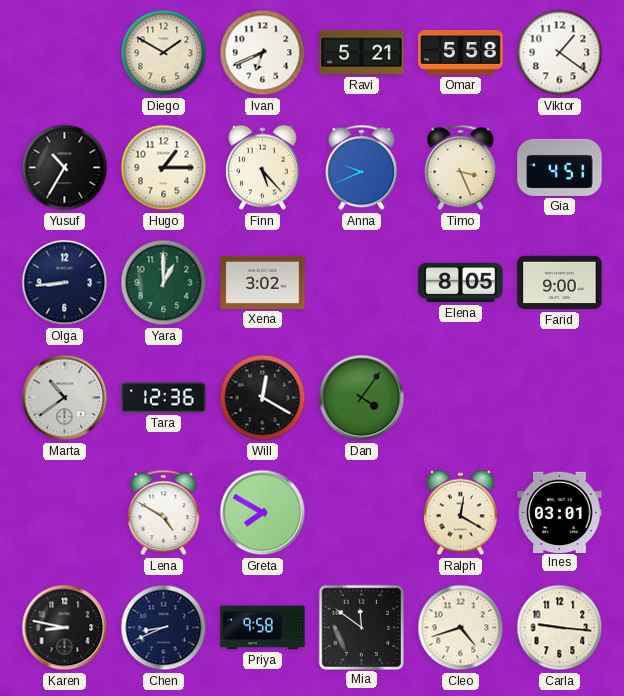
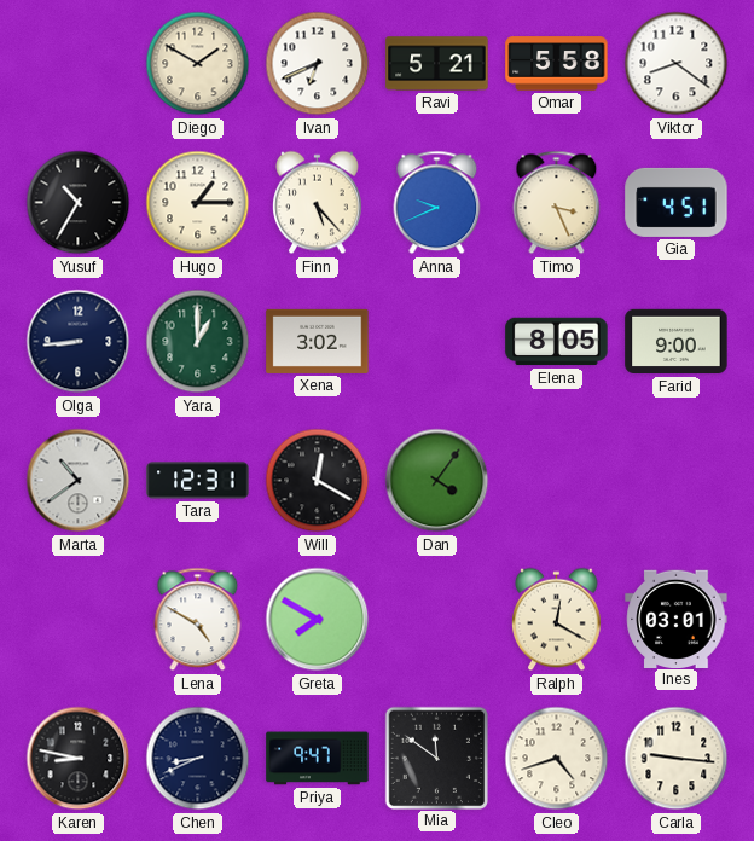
Viktor: 1:21 -> 8:21 (677, 64)
Tara: 12:36 -> 12:31 (198, 481)
Priya: 9:58 -> 9:47 (318, 759)
